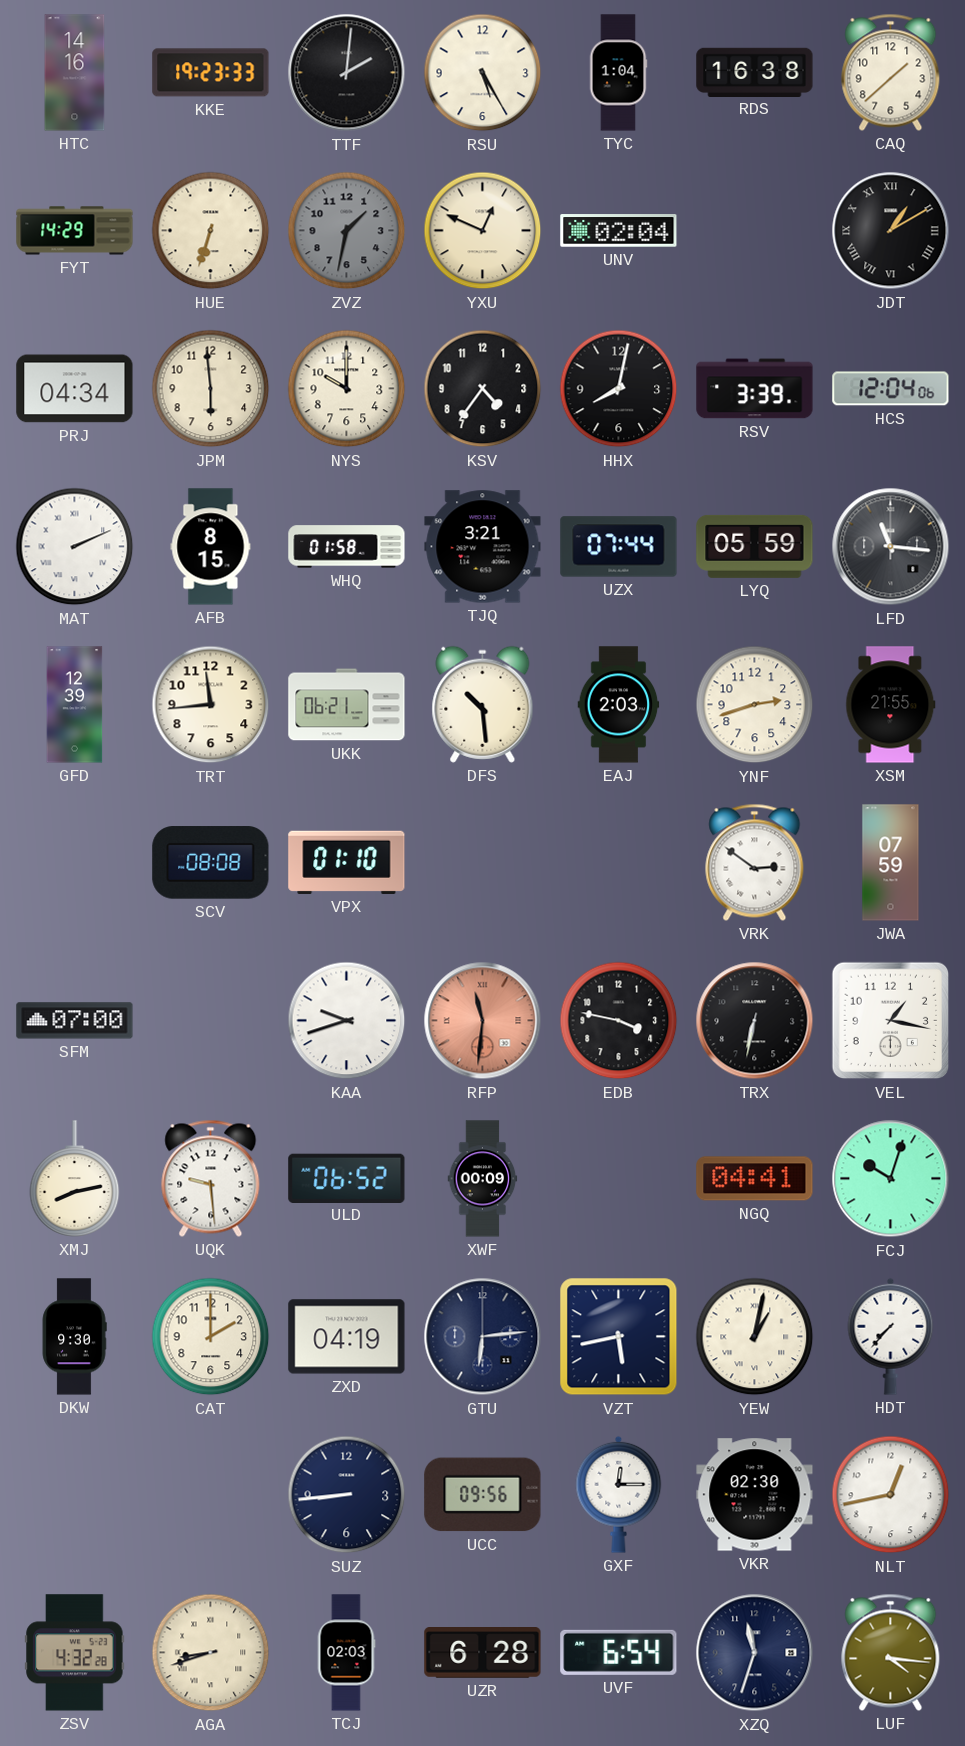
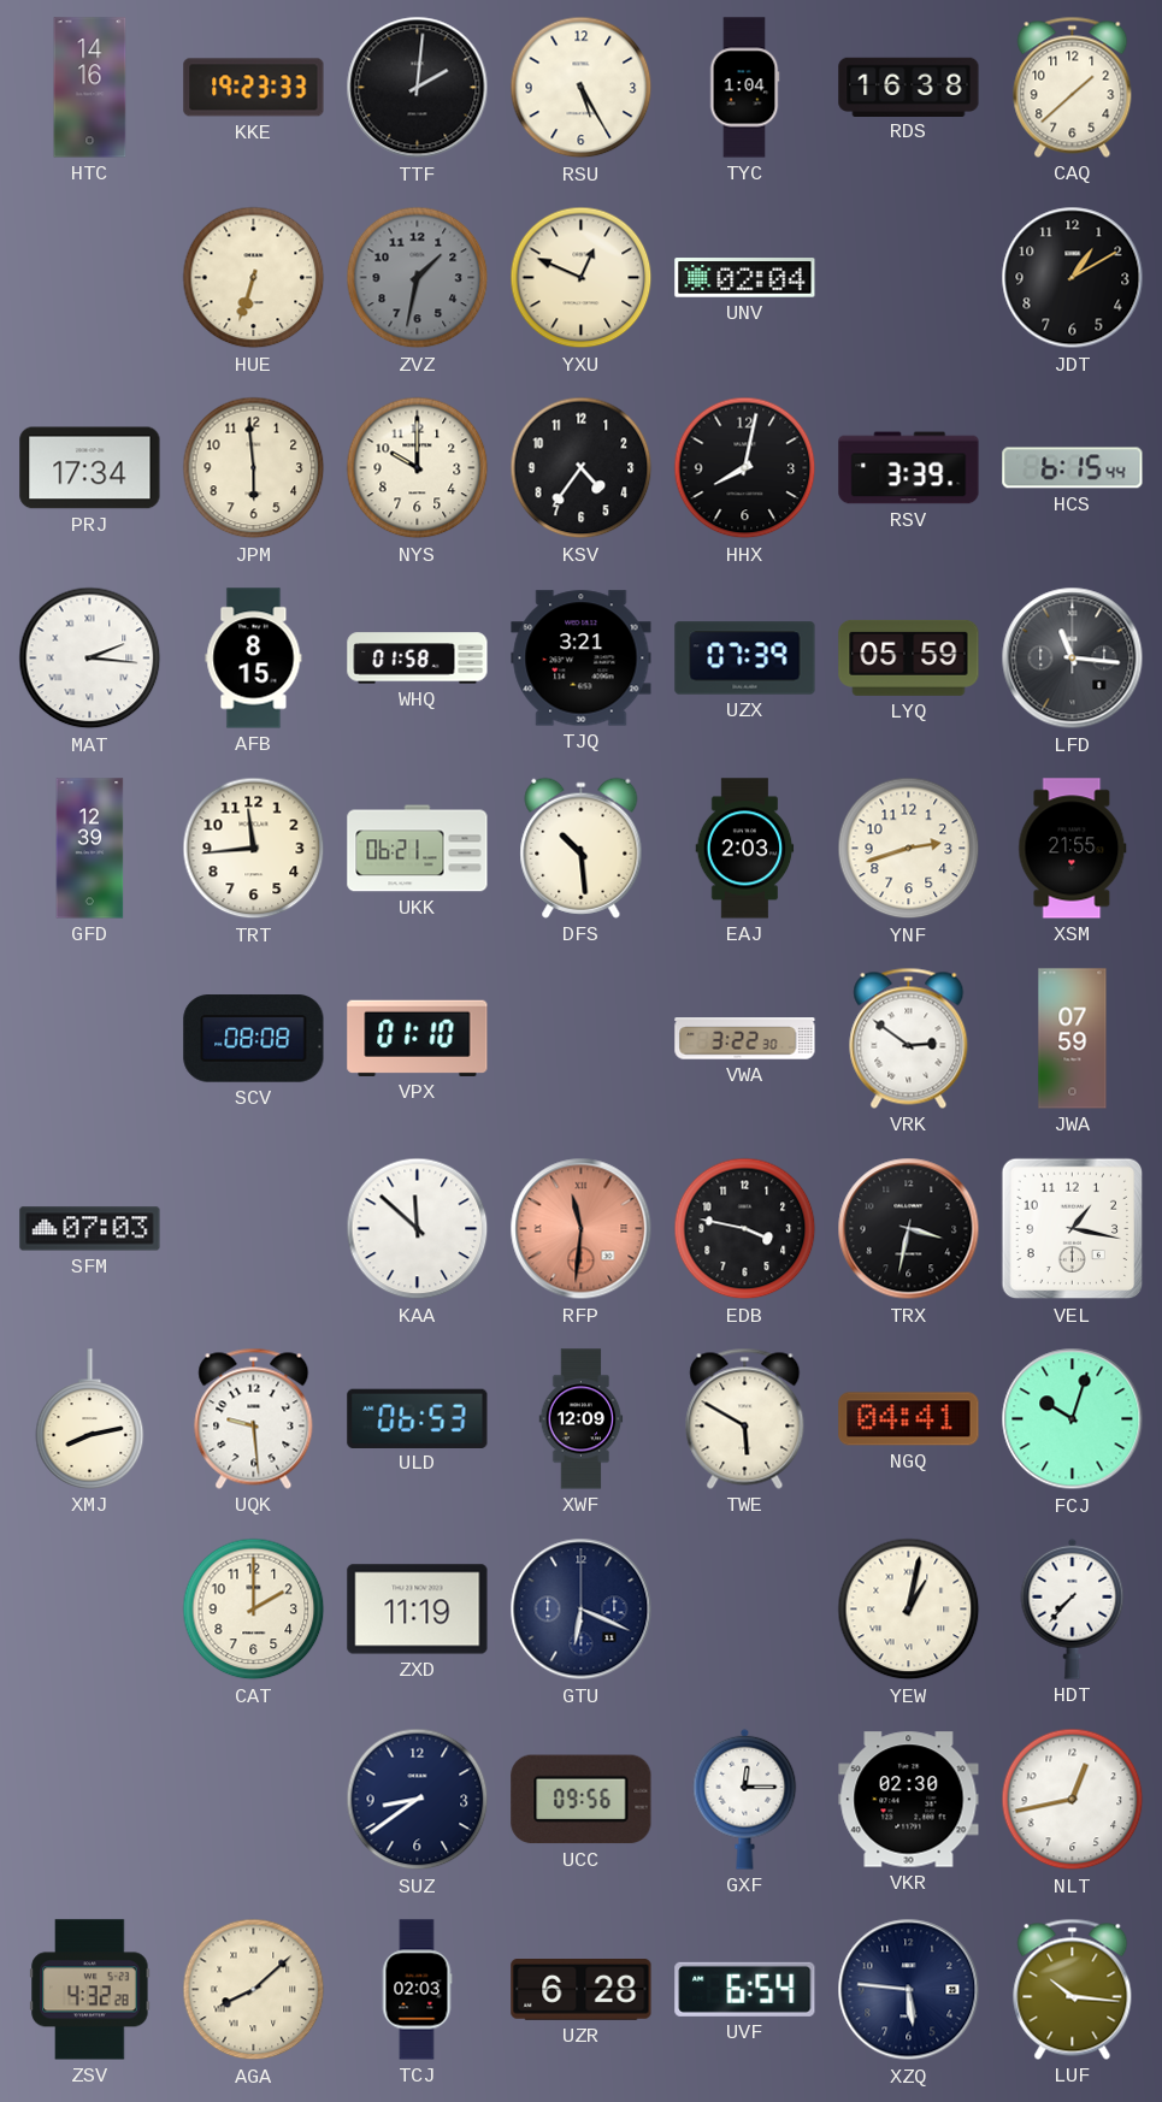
FYT: 14:29 -> none (75, 231)
JDT numerals: Roman -> Arabic (1073, 278)
PRJ: 04:34 -> 17:34 (90, 468)
HCS: 12:04 -> 6:15 (1073, 468)
MAT: 2:11 -> 2:16 (90, 659)
UZX: 07:44 -> 07:39 (745, 659)
VWA: none -> 3:22 (745, 1039)
SFM: 07:00 -> 07:03 (90, 1229)
KAA: 9:42 -> 11:52 (418, 1229)
TRX: 6:32 -> 3:32 (909, 1229)
ULD: 06:52 -> 06:53 (418, 1418)
XWF: 00:09 -> 12:09 (582, 1419)
TWE: none -> 5:50 (745, 1418)
DKW: 9:30 -> none (74, 1337)
ZXD: 04:19 -> 11:19 (418, 1610)
GTU: 6:14 -> 6:19 (582, 1610)
VZT: 5:43 -> none (619, 1337)
SUZ: 8:44 -> 8:39 (418, 1800)
AGA: 8:42 -> 8:08 (254, 1990)
XZQ: 11:33 -> 5:46 (909, 1990)
LUF: 4:16 -> 10:16 (1073, 1989)
